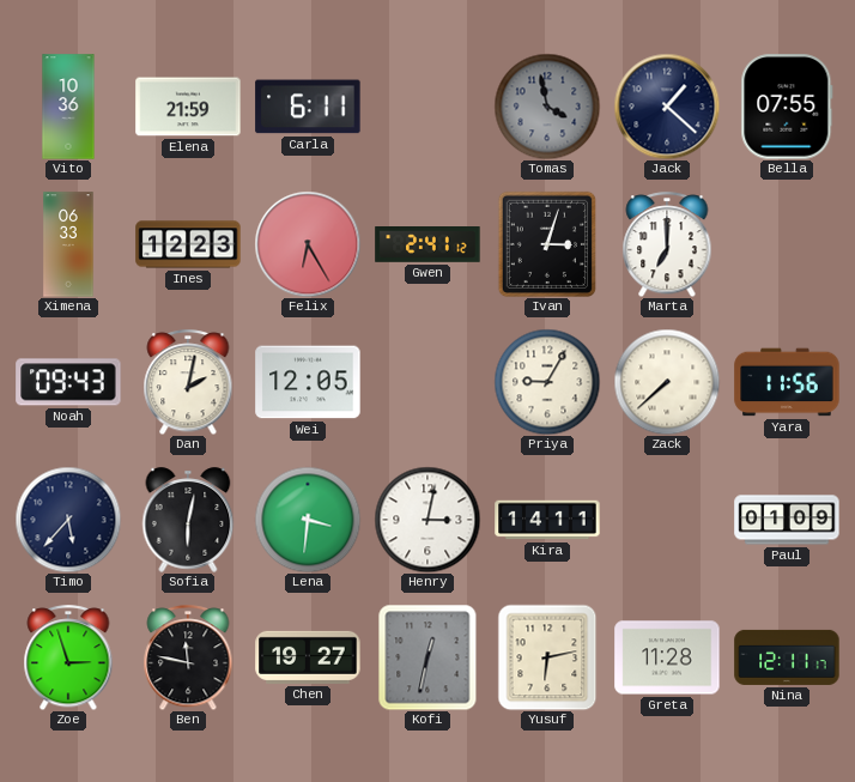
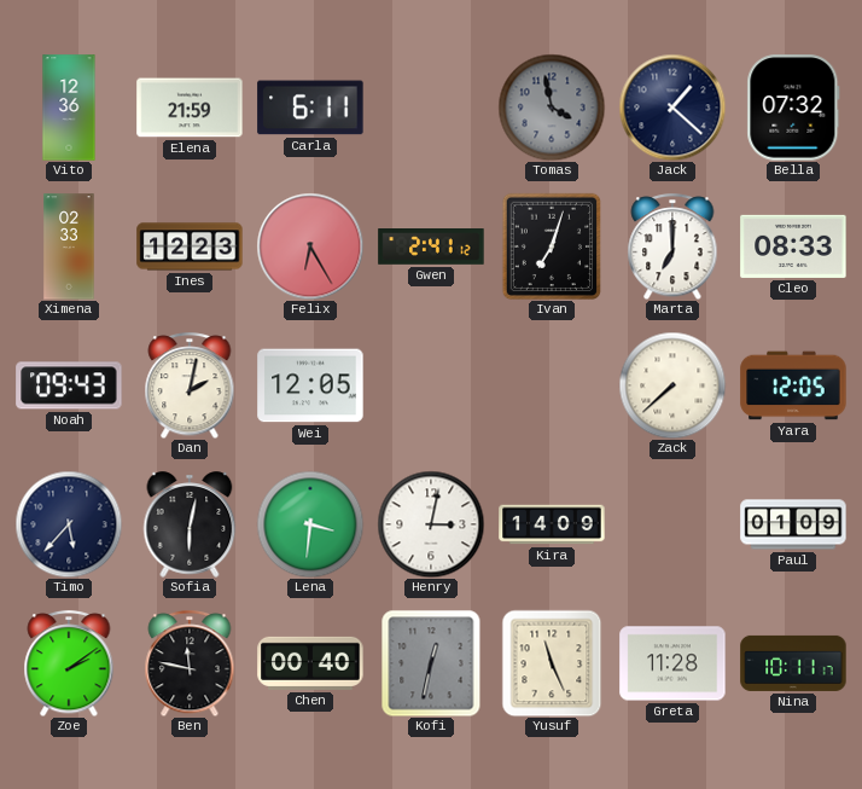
Vito: 10:36 -> 12:36 (69, 108)
Bella: 07:55 -> 07:32 (793, 108)
Ximena: 06:33 -> 02:33 (69, 246)
Ivan: 3:03 -> 7:03 (552, 245)
Cleo: none -> 08:33 (793, 246)
Priya: 9:05 -> none (547, 382)
Yara: 11:56 -> 12:05 (793, 385)
Kira: 14:11 -> 14:09 (552, 524)
Zoe: 2:57 -> 2:09 (69, 663)
Chen: 19:27 -> 00:40 (310, 663)
Yusuf: 6:13 -> 11:26 (552, 663)
Nina: 12:11 -> 10:11 (793, 663)
